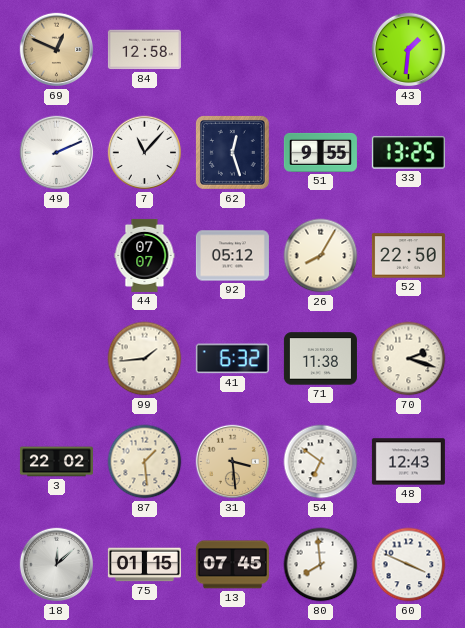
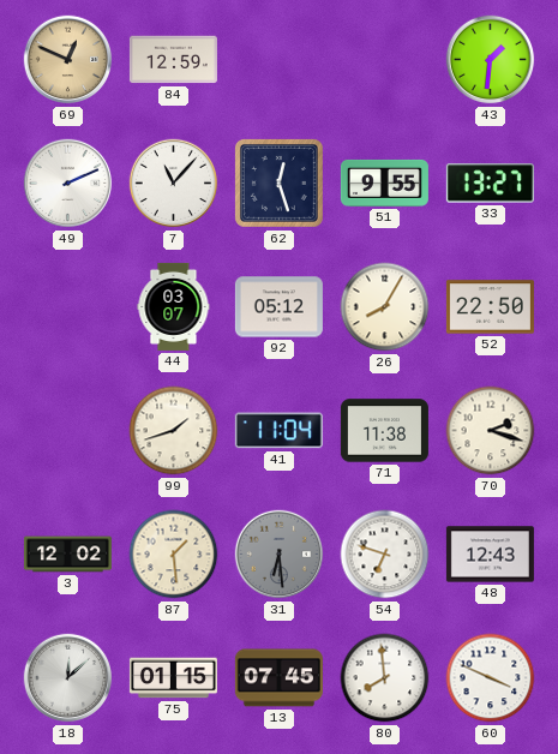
84: 12:58 -> 12:59 (173, 60)
33: 13:25 -> 13:27 (490, 184)
44: 07:07 -> 03:07 (174, 306)
99: 1:44 -> 1:42 (174, 431)
41: 6:32 -> 11:04 (278, 431)
3: 22:02 -> 12:02 (67, 555)
31: 3:29 -> 6:29 (280, 555)
31 dial: champagne -> grey (280, 555)
54: 6:51 -> 6:48 (385, 555)
